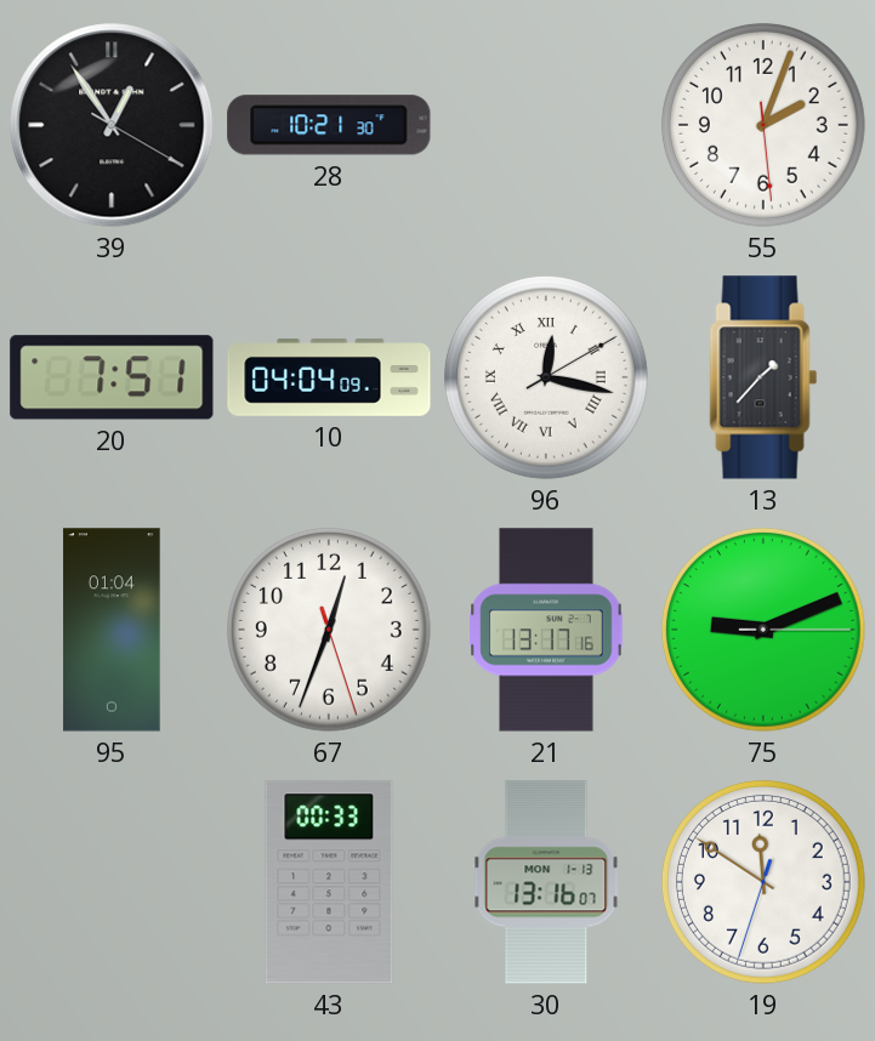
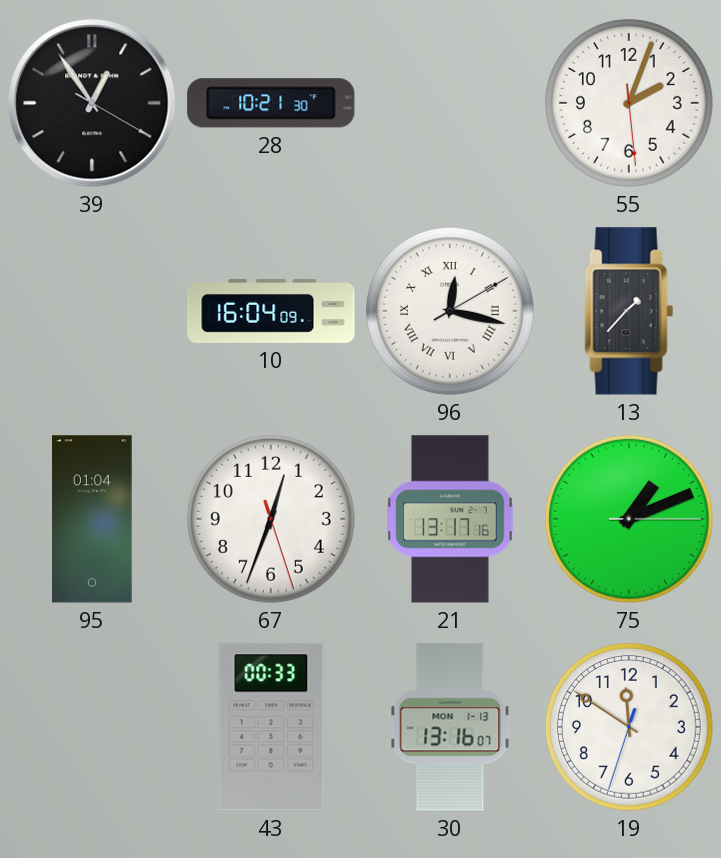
20: 7:51 -> none (112, 377)
10: 04:04 -> 16:04 (271, 311)
75: 9:11 -> 1:11 (630, 520)
